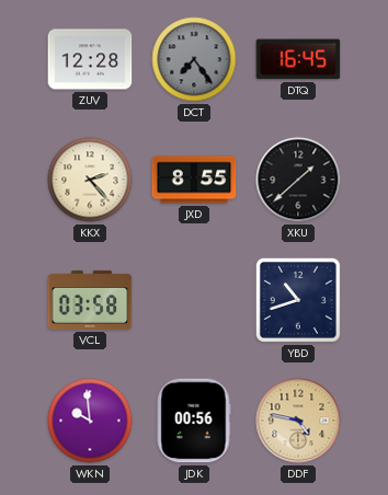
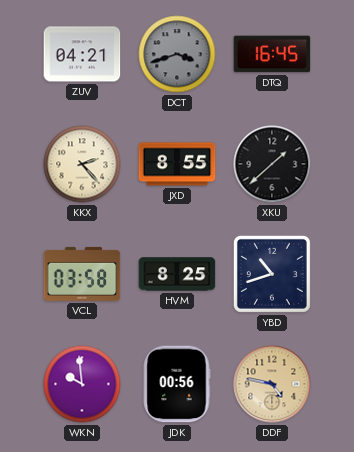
ZUV: 12:28 -> 04:21 (82, 54)
DCT: 7:24 -> 3:42 (177, 54)
HVM: none -> 8:25 (177, 274)
